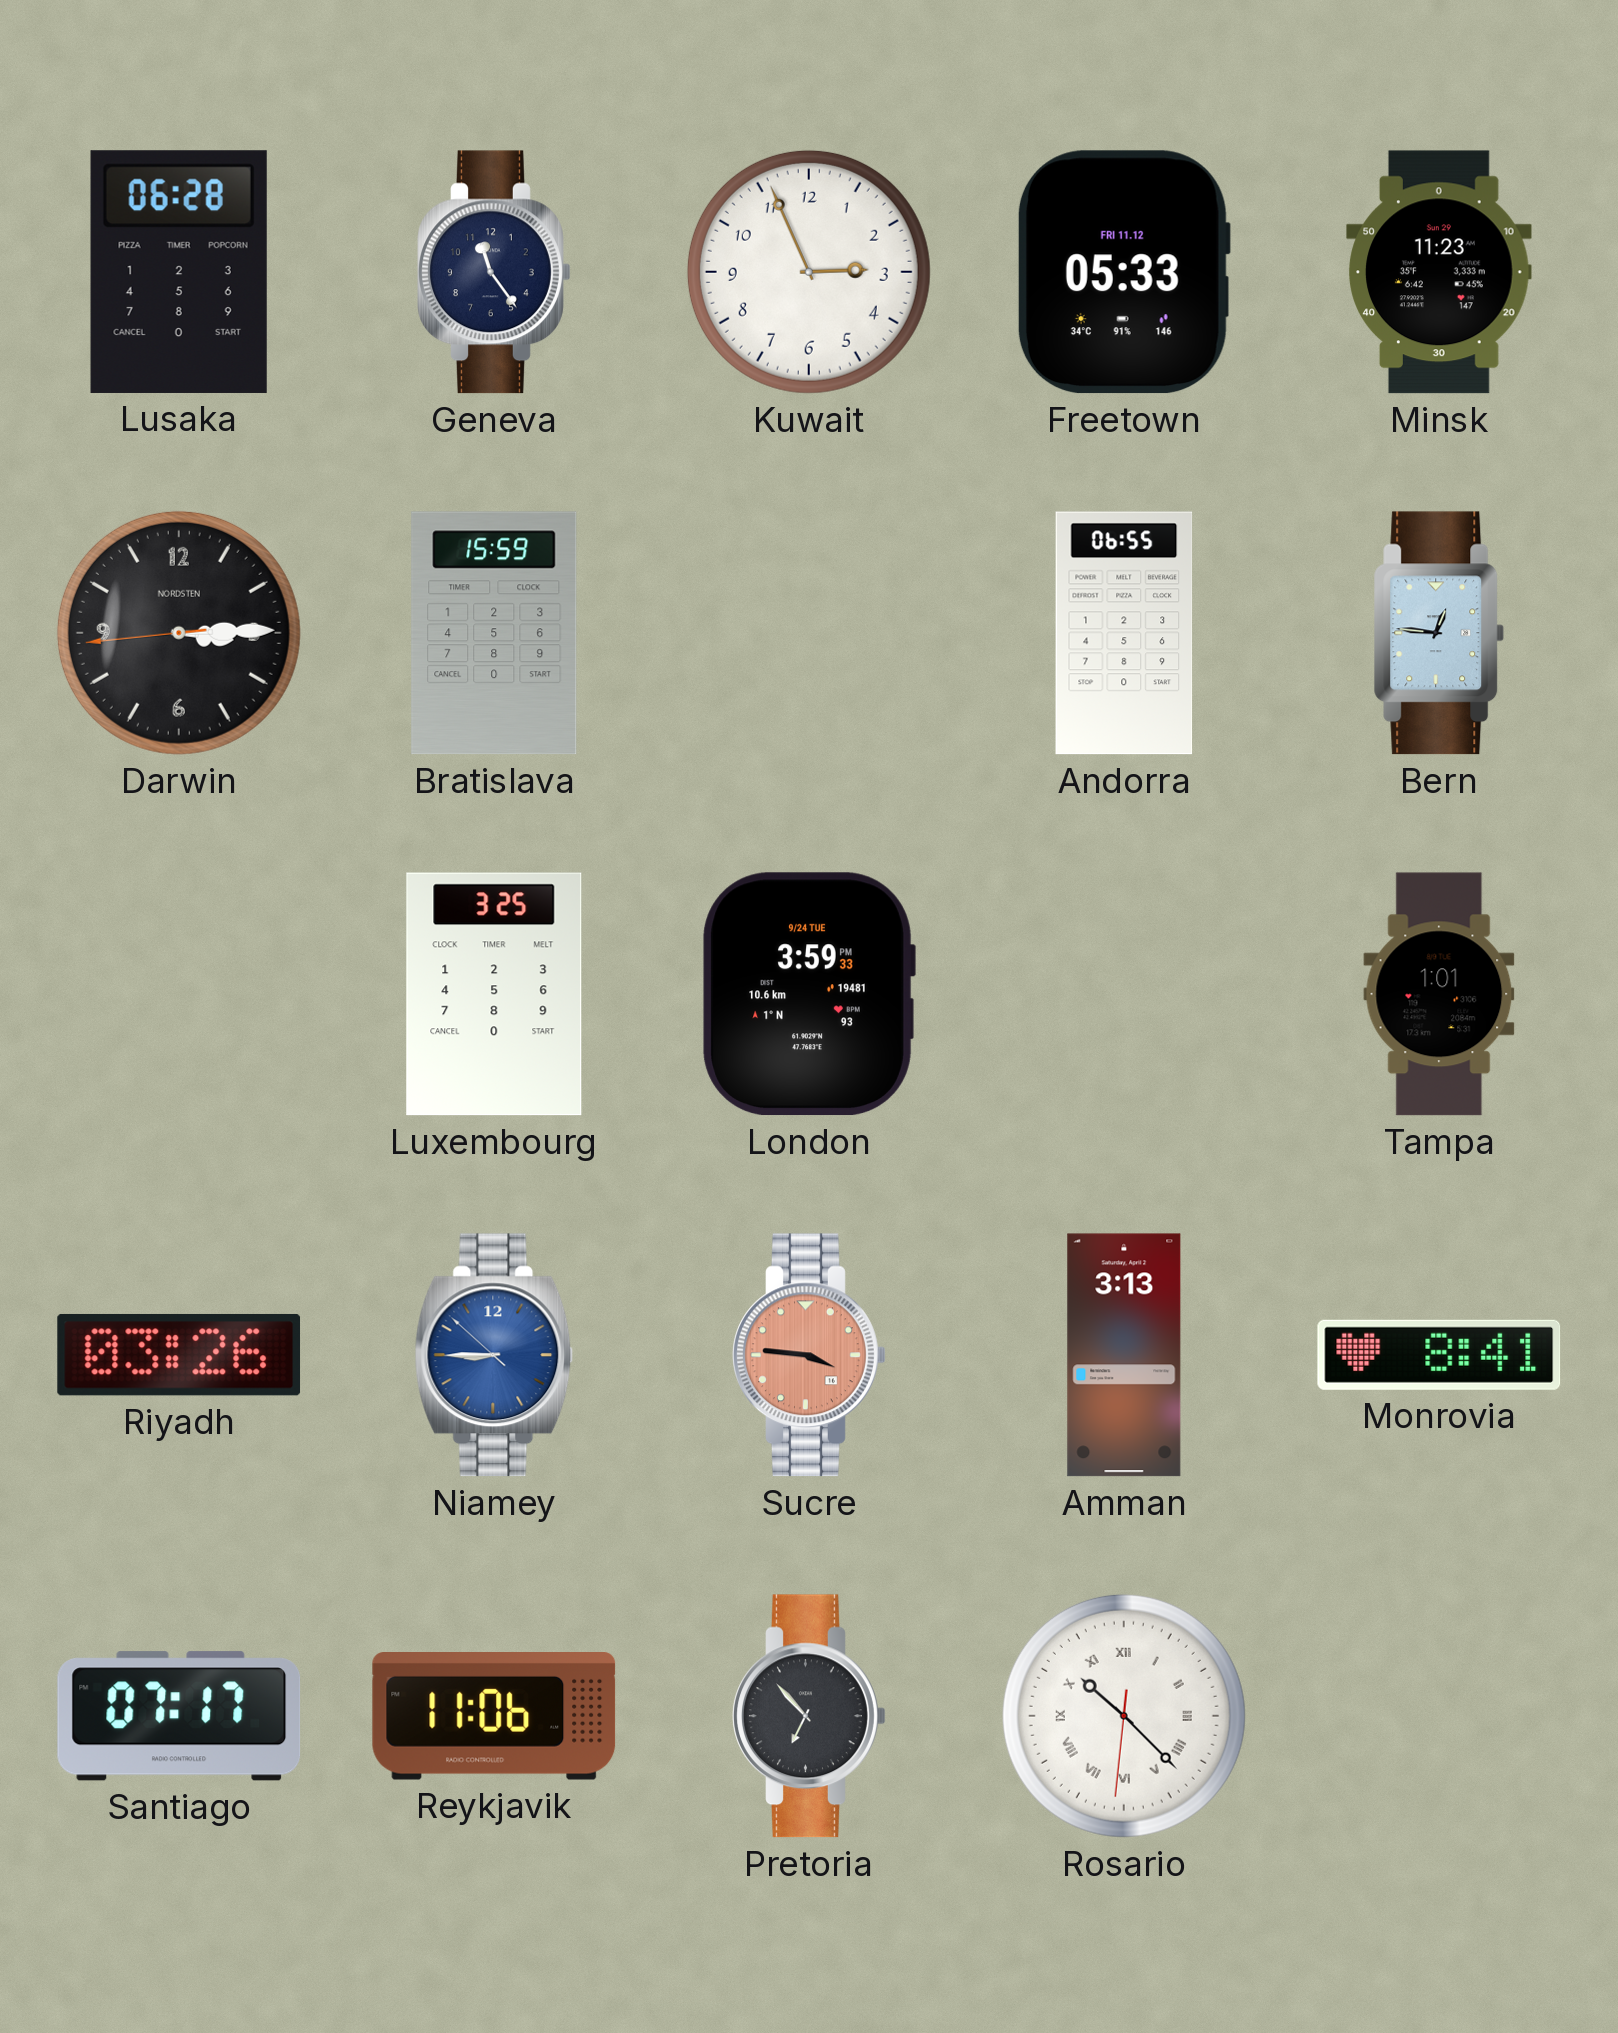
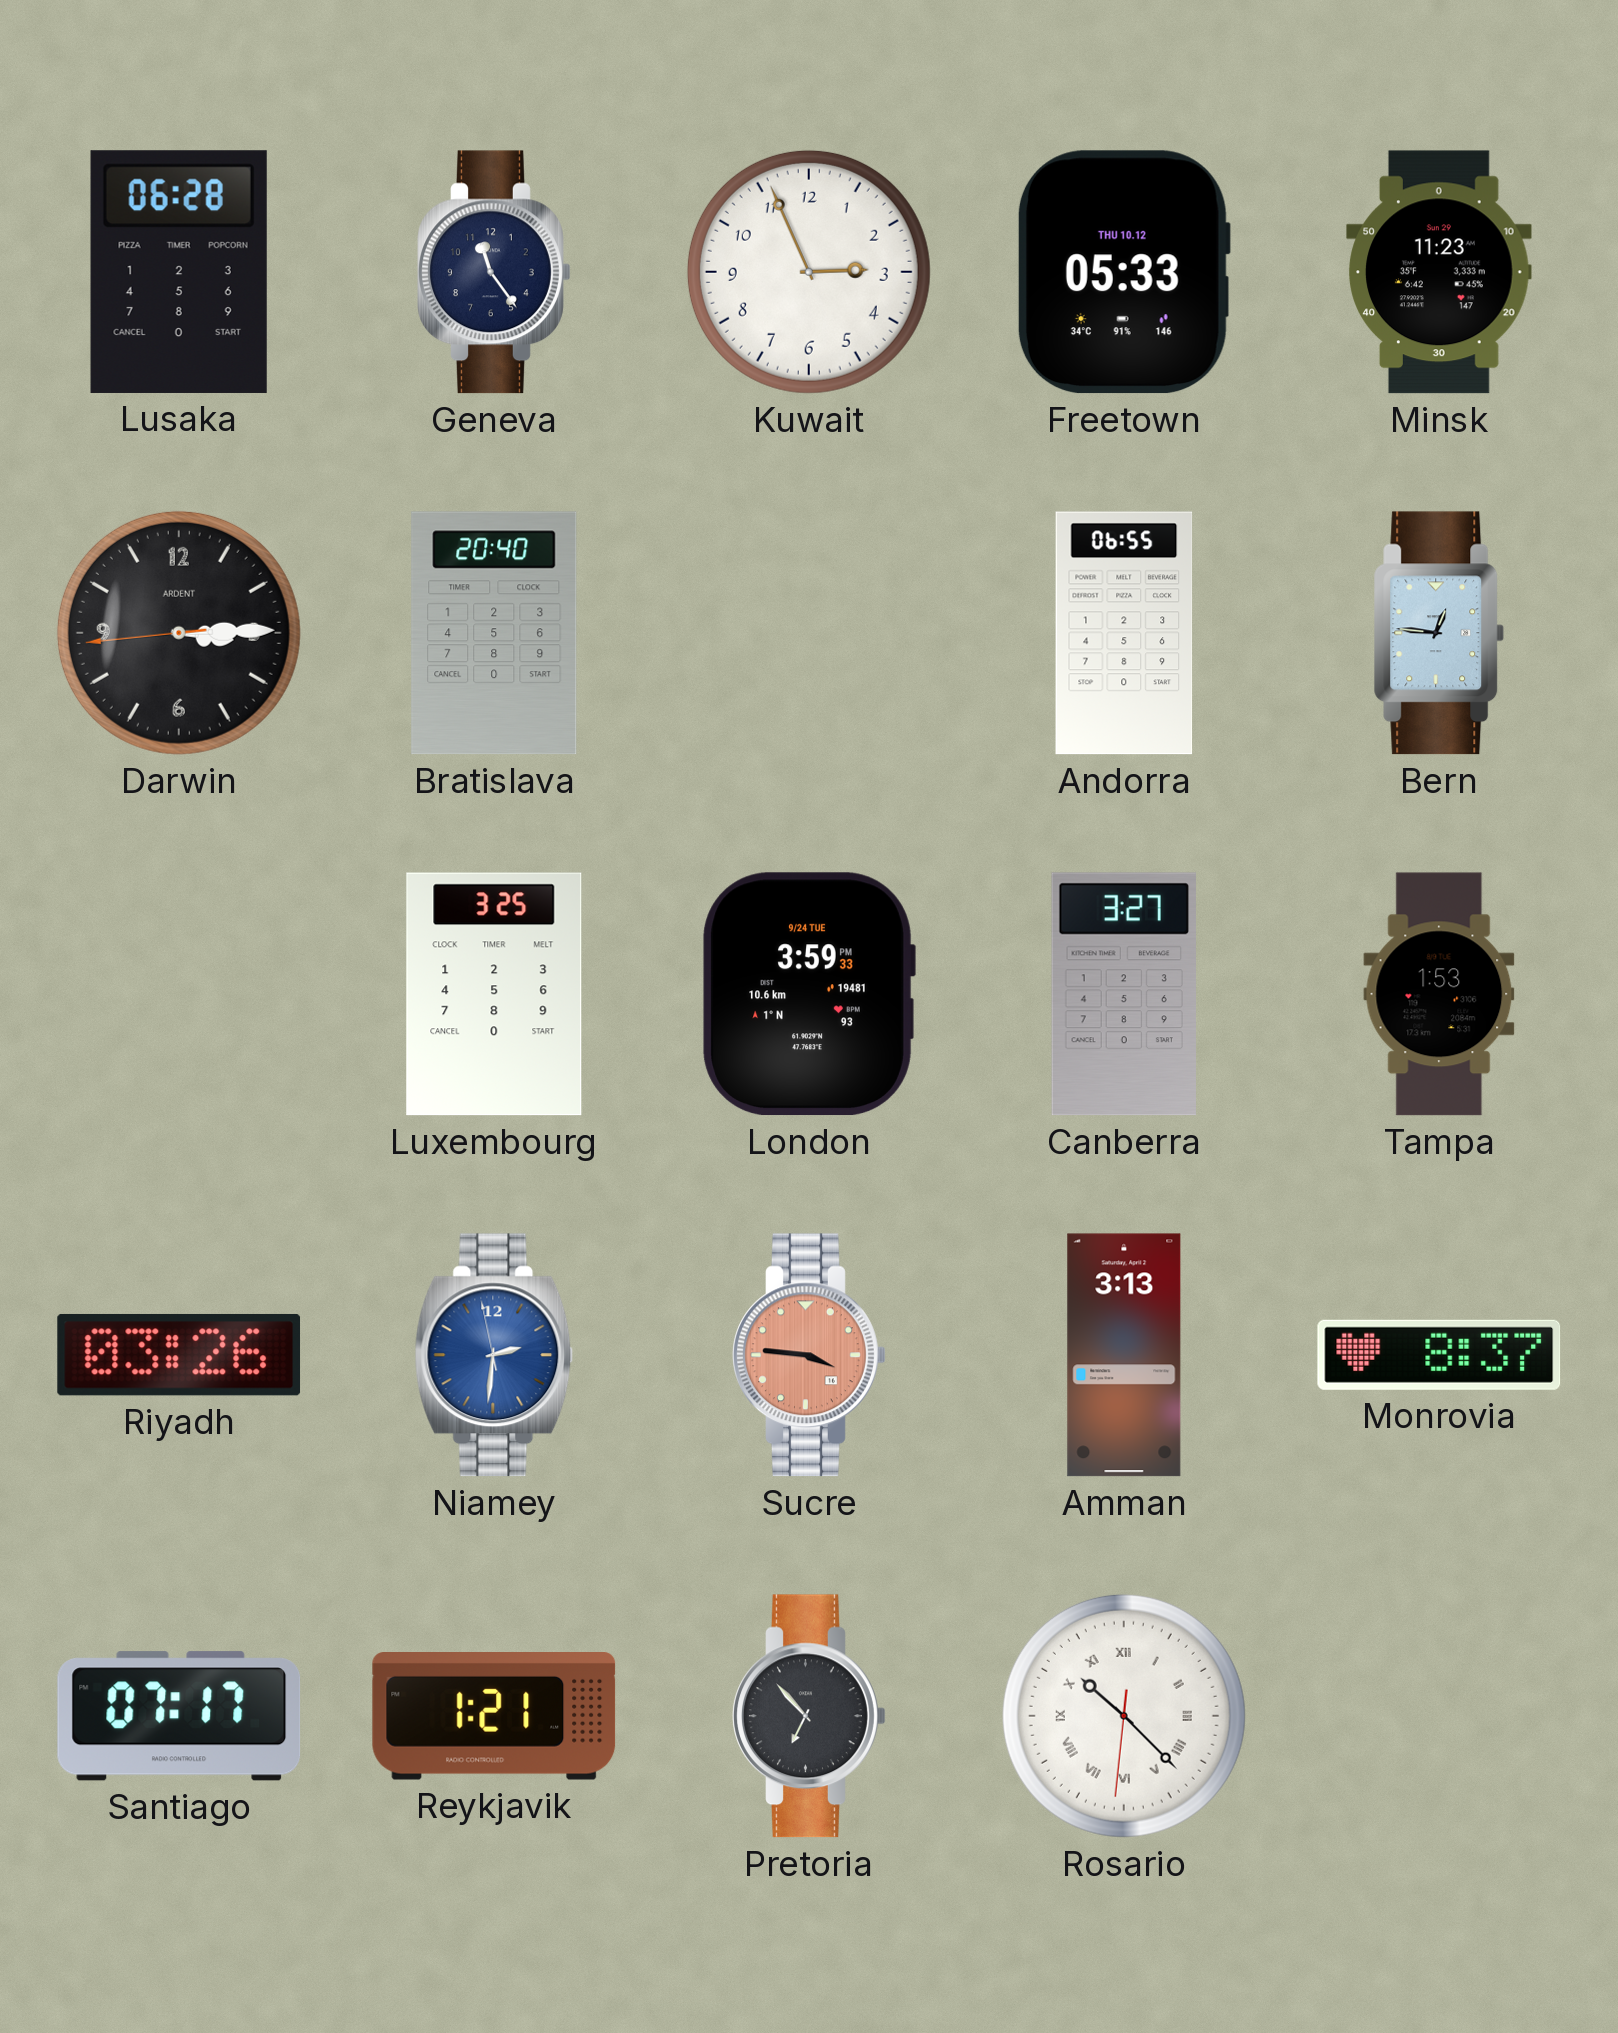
Freetown date: FRI 11.12 -> THU 10.12 (1124, 272)
Darwin brand: NORDSTEN -> ARDENT (179, 633)
Bratislava: 15:59 -> 20:40 (494, 633)
Canberra: none -> 3:27 (1124, 994)
Tampa: 1:01 -> 1:53 (1439, 994)
Niamey: 8:44 -> 2:30 (494, 1355)
Monrovia: 8:41 -> 8:37 (1439, 1355)
Reykjavik: 11:06 -> 1:21 (494, 1717)
